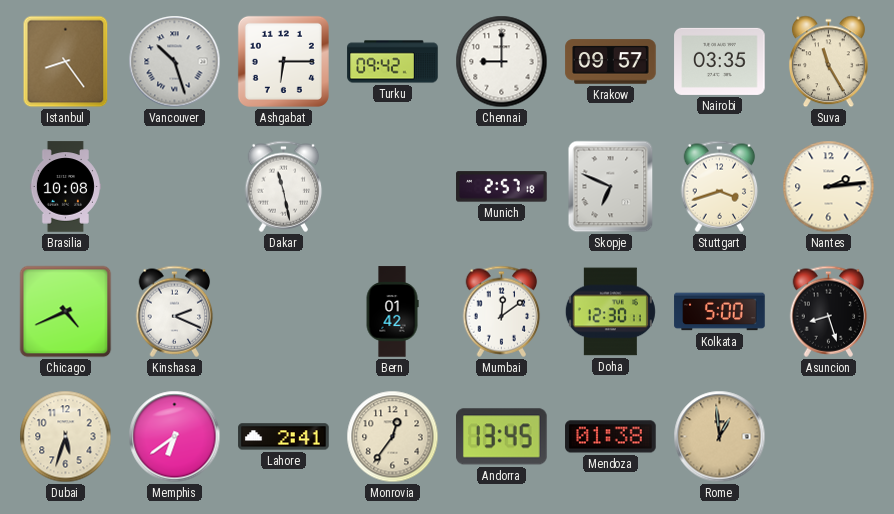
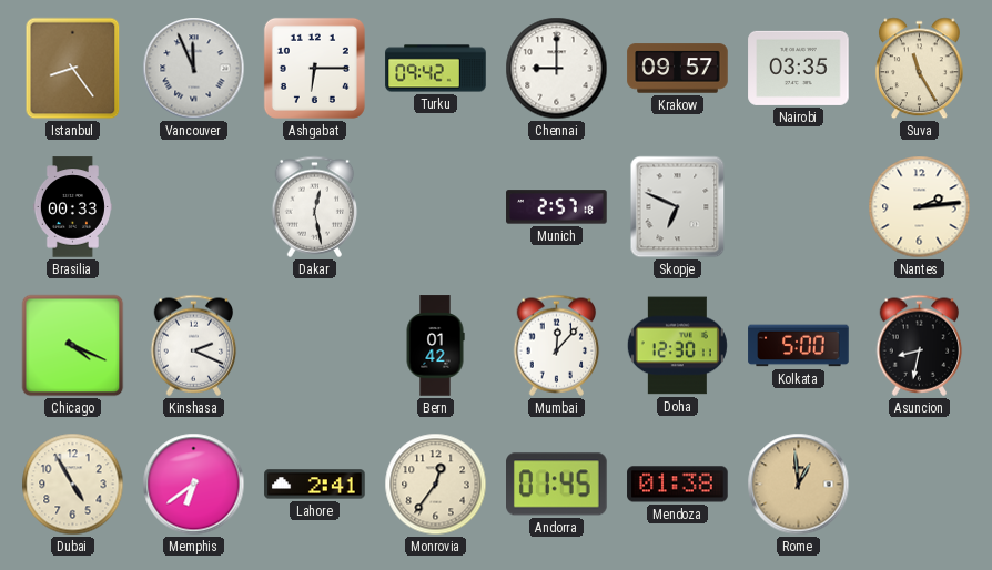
Vancouver: 10:27 -> 11:56 (194, 69)
Brasilia: 10:08 -> 00:33 (72, 207)
Dakar: 11:28 -> 12:28 (315, 206)
Stuttgart: 3:42 -> none (720, 186)
Chicago: 4:41 -> 4:19 (73, 346)
Mumbai: 12:09 -> 12:07 (557, 345)
Asuncion: 8:27 -> 8:32 (920, 345)
Dubai: 5:33 -> 4:55 (73, 485)
Andorra: 13:45 -> 01:45 (557, 485)
